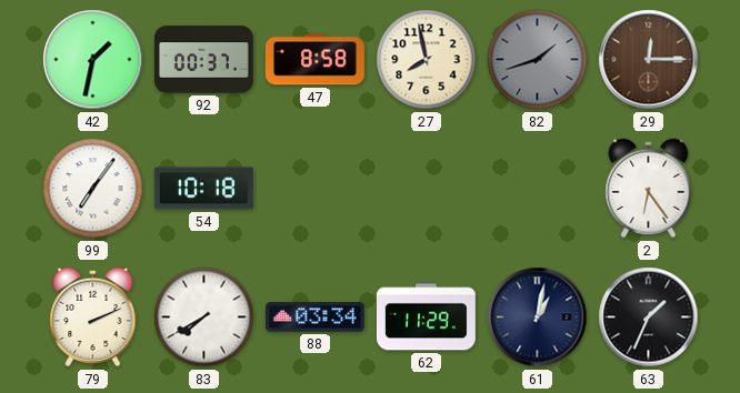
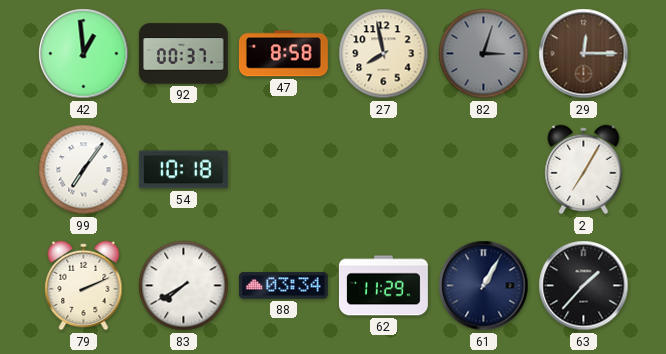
42: 1:32 -> 12:59 (84, 54)
82: 1:42 -> 3:03 (484, 54)
2: 6:24 -> 7:05 (584, 170)
61: 1:02 -> 1:05 (484, 286)
63: 1:34 -> 1:37 (584, 286)
